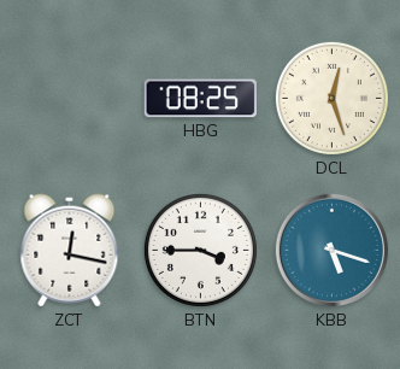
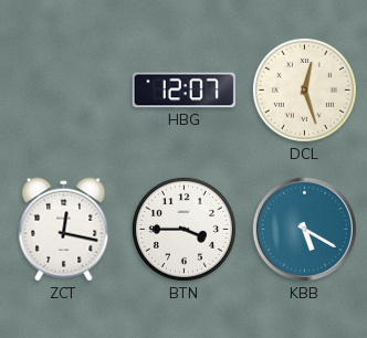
HBG: 08:25 -> 12:07 (183, 91)
KBB: 5:18 -> 5:20 (304, 229)
